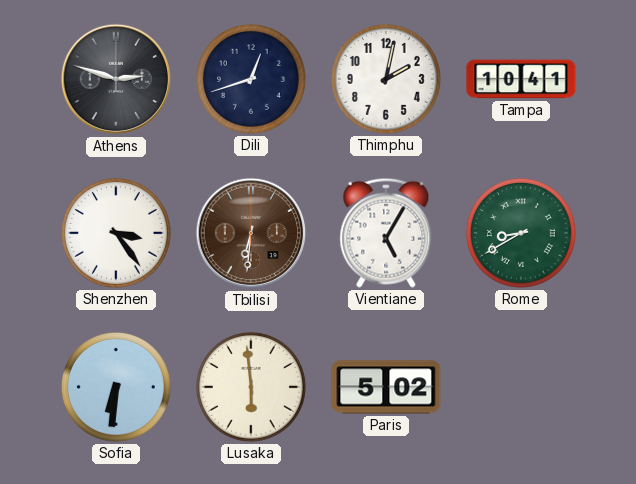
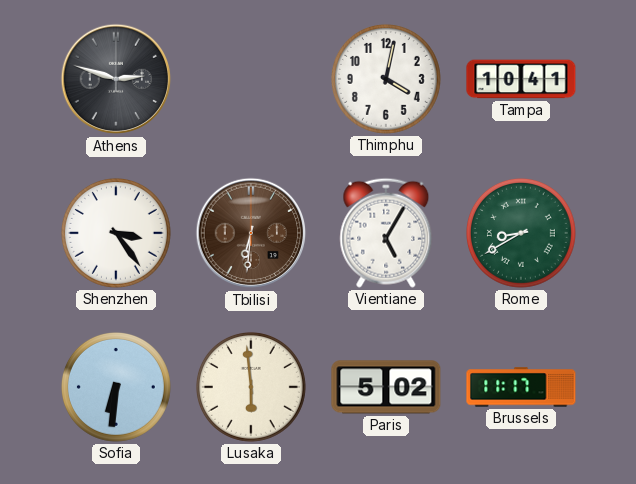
Dili: 12:42 -> none (251, 79)
Thimphu: 2:02 -> 4:02 (386, 79)
Brussels: none -> 11:17 (521, 387)
